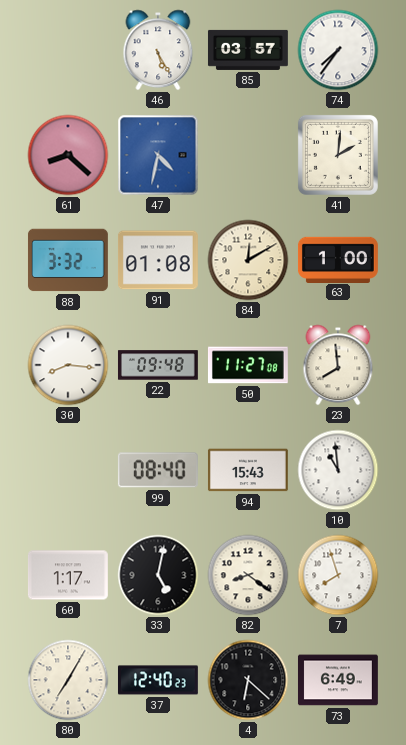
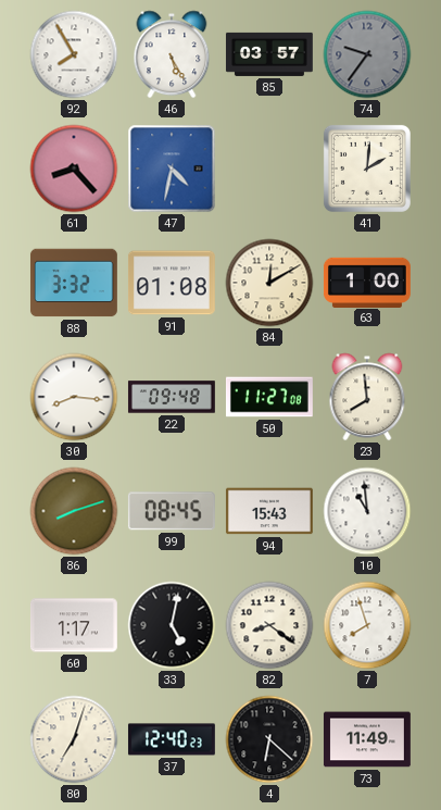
92: none -> 7:55 (74, 54)
74: 7:36 -> 9:36 (367, 54)
74 dial: white -> grey (367, 54)
61: 8:22 -> 8:23 (74, 169)
86: none -> 8:12 (74, 511)
99: 08:40 -> 08:45 (172, 511)
80: 7:05 -> 7:03 (74, 739)
73: 6:49 -> 11:49 (367, 739)
